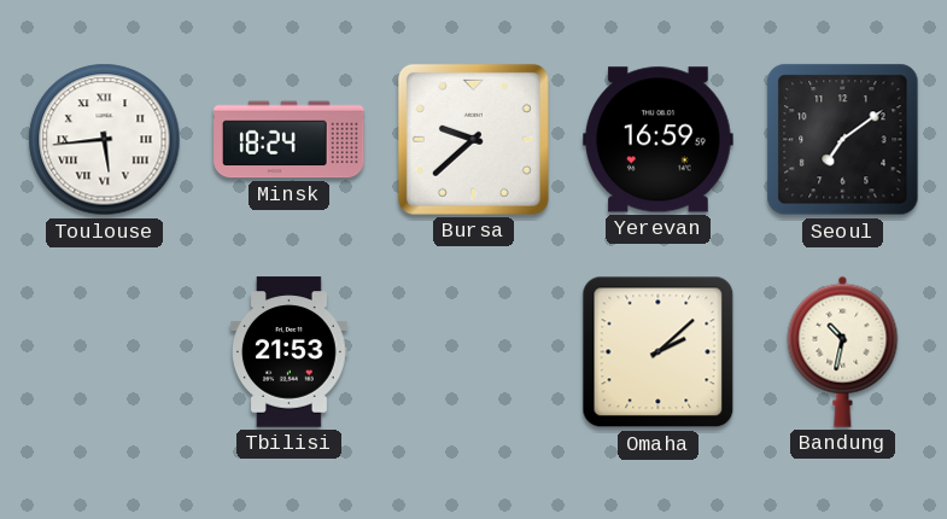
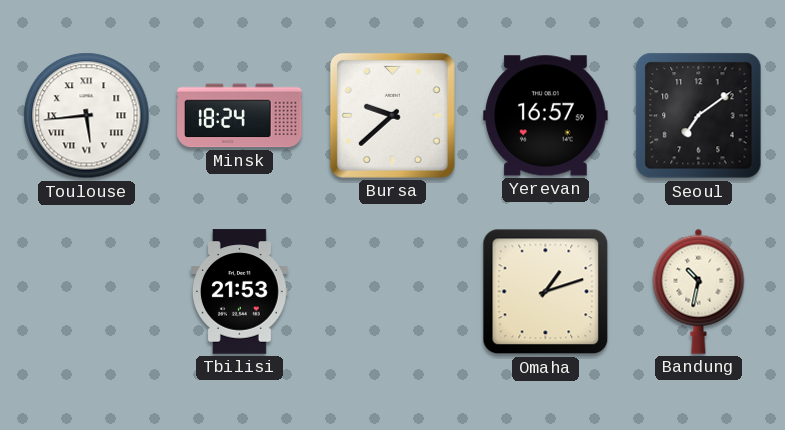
Yerevan: 16:59 -> 16:57 (546, 116)
Omaha: 2:08 -> 1:12 (546, 292)
